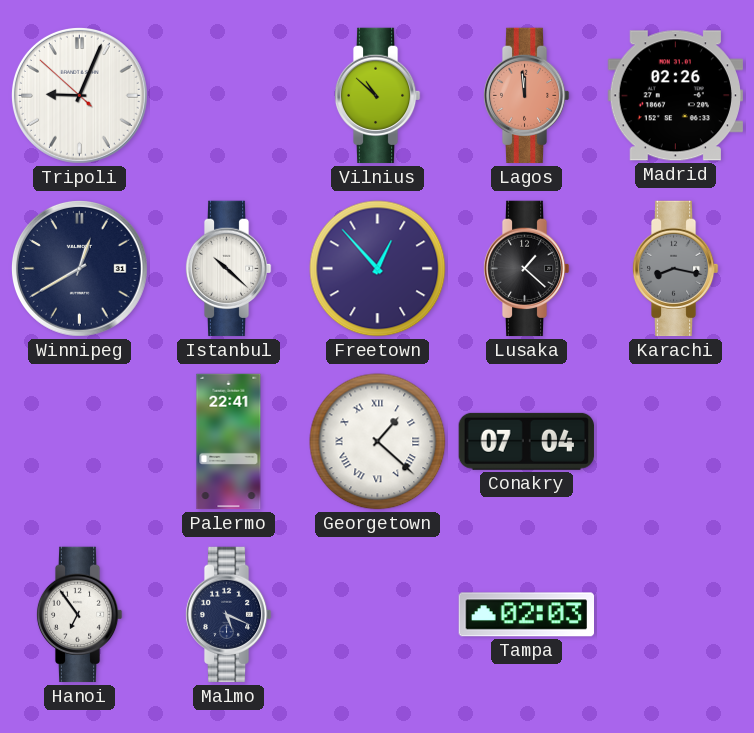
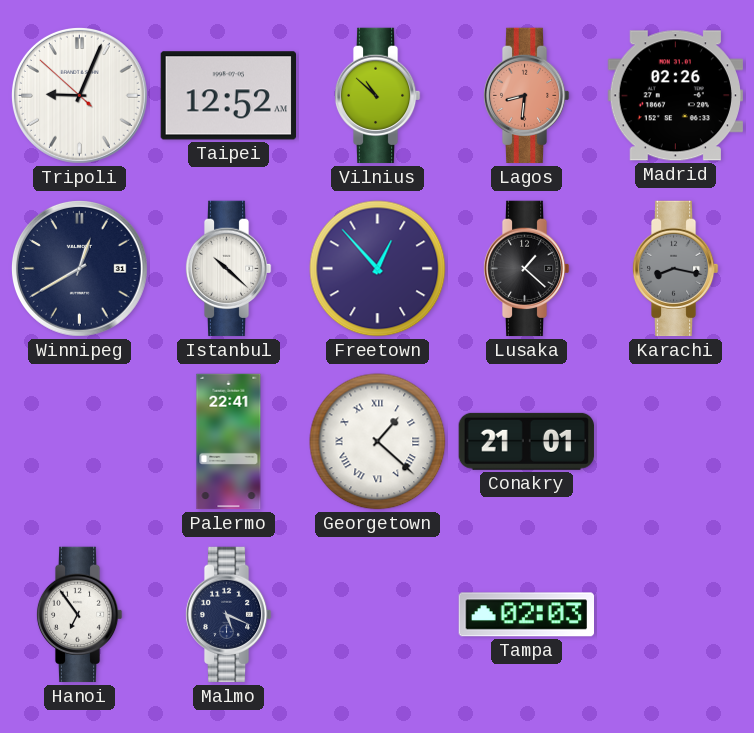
Taipei: none -> 12:52 (228, 96)
Lagos: 11:59 -> 8:31 (526, 96)
Conakry: 07:04 -> 21:01 (526, 441)
